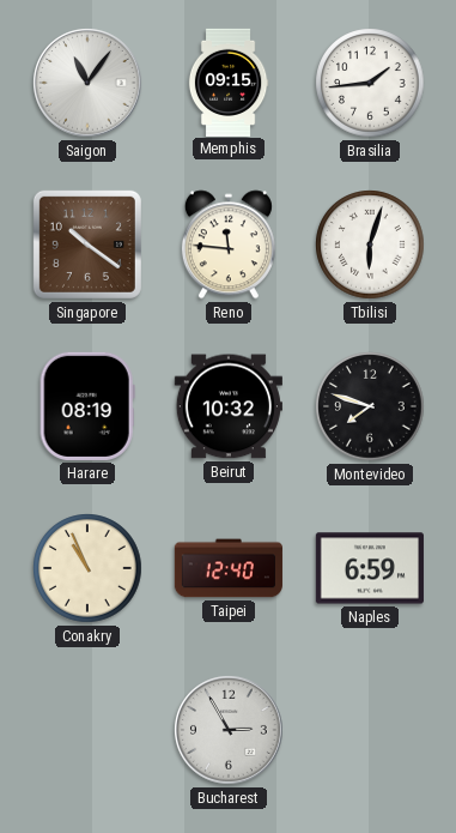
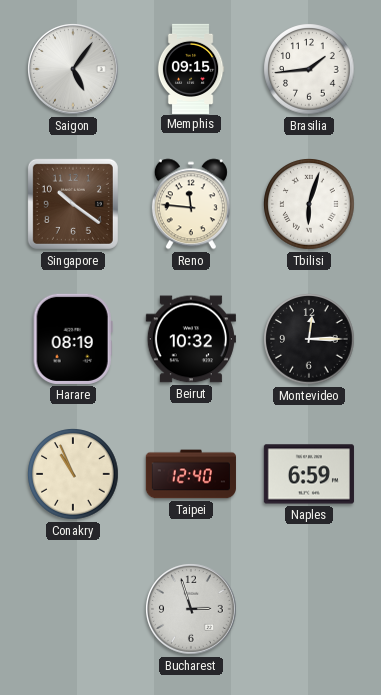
Saigon: 11:06 -> 5:06 (74, 70)
Montevideo: 7:48 -> 12:15 (309, 339)
Bucharest: 2:55 -> 2:57 (192, 610)
